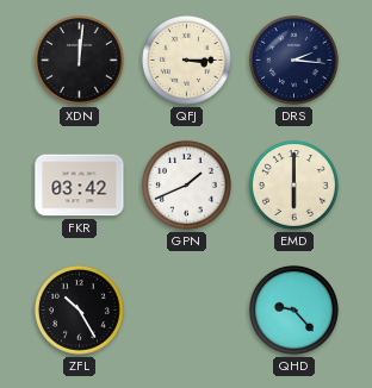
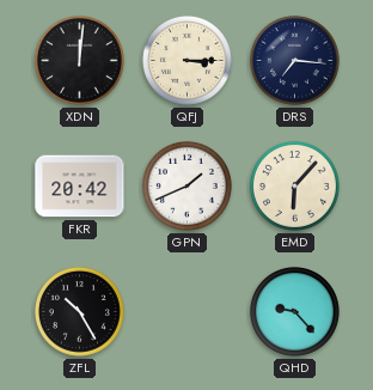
DRS: 2:16 -> 7:16 (294, 60)
FKR: 03:42 -> 20:42 (80, 187)
EMD: 6:00 -> 6:07 (294, 185)
